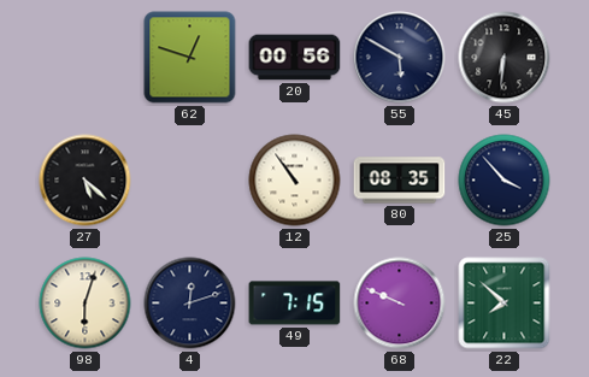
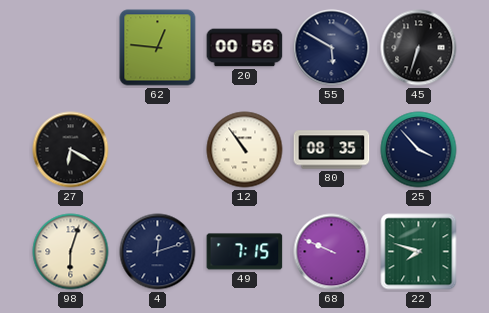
62: 12:48 -> 12:46 (158, 48)
45: 6:31 -> 6:33 (419, 48)
27: 5:22 -> 6:20 (71, 150)
22: 7:52 -> 7:48 (419, 252)
